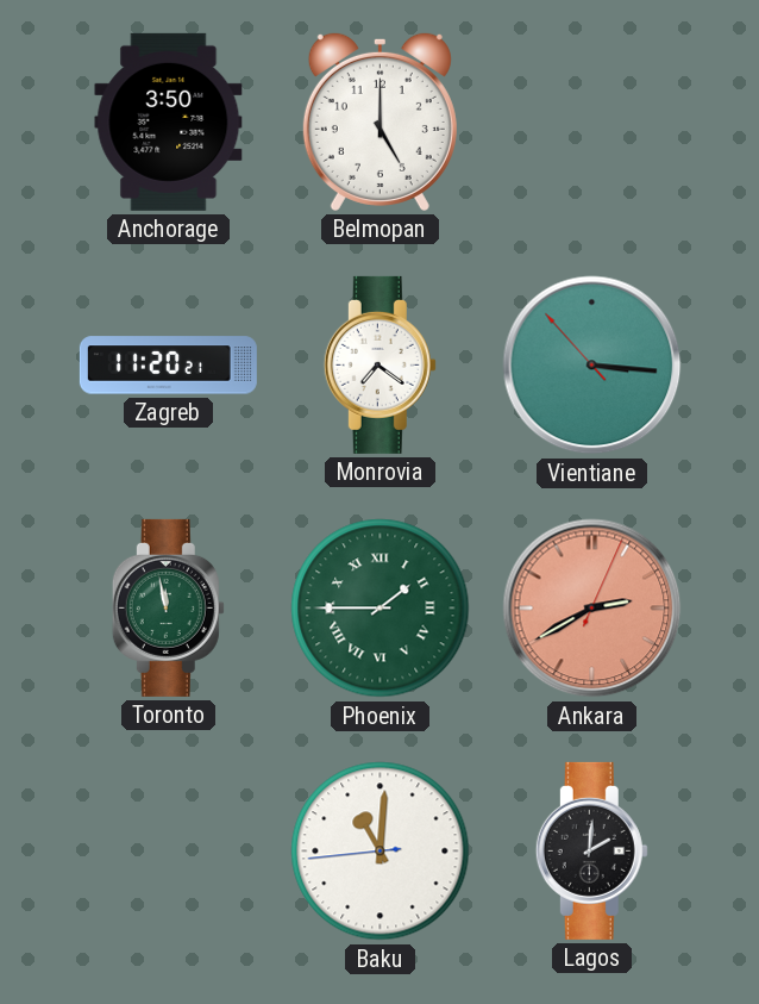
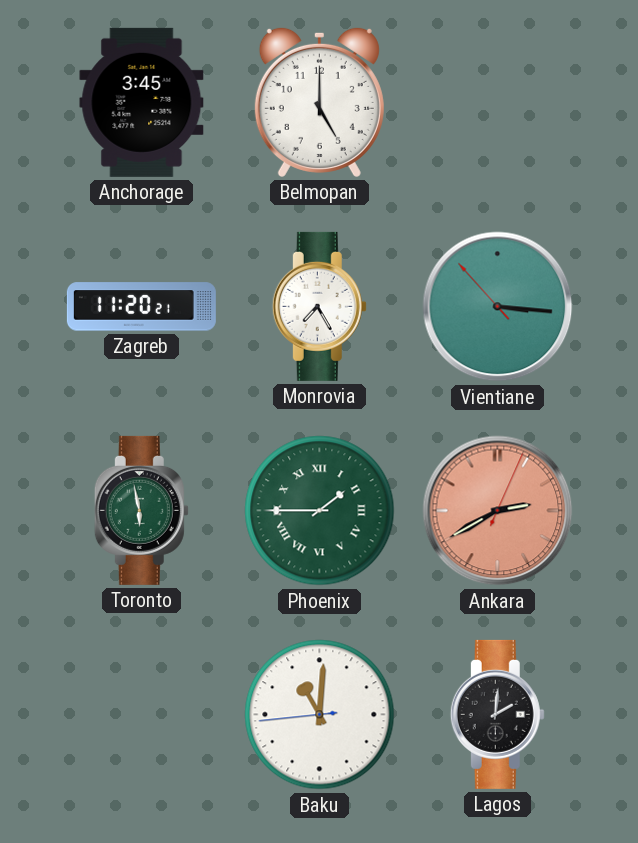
Anchorage: 3:50 -> 3:45 (142, 102)
Monrovia: 7:21 -> 7:25 (319, 306)
Toronto: 11:58 -> 5:58 (141, 510)
